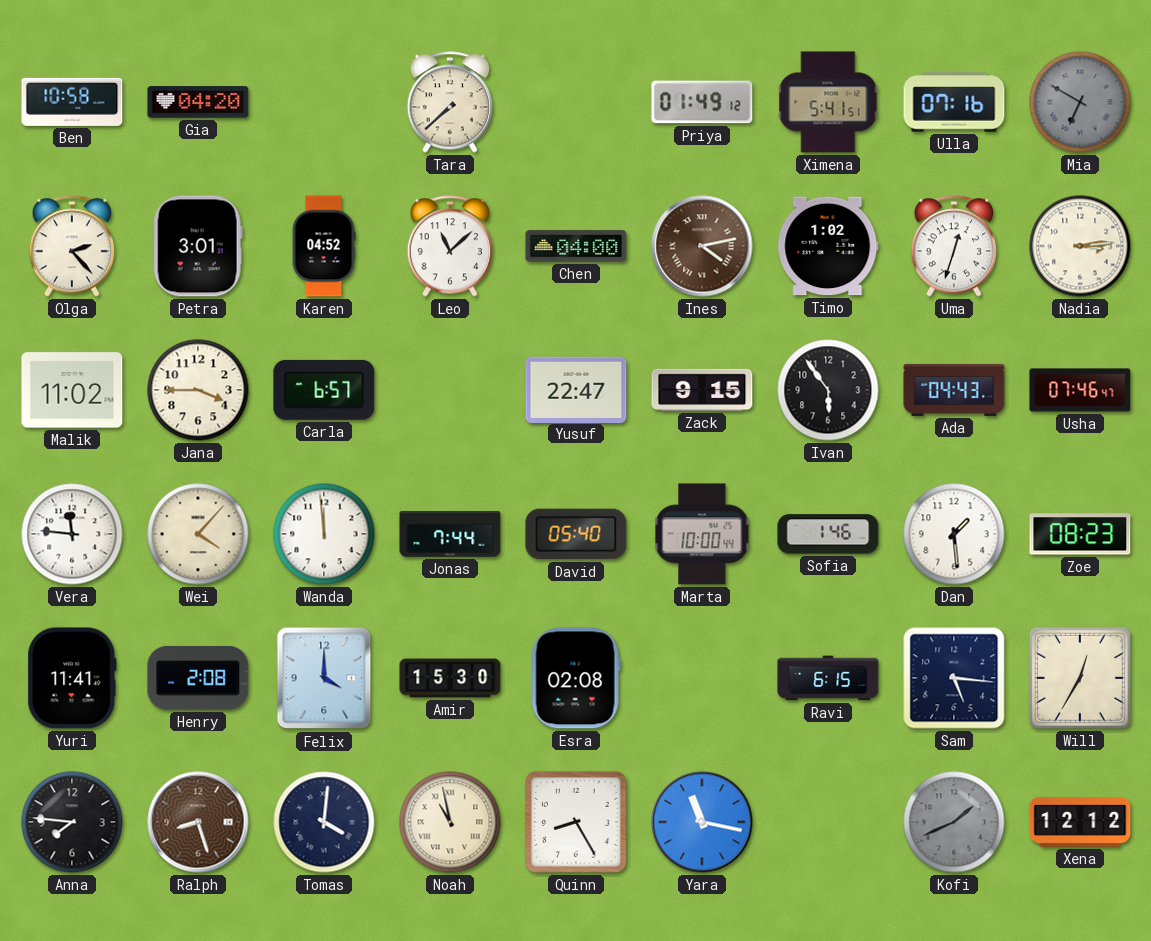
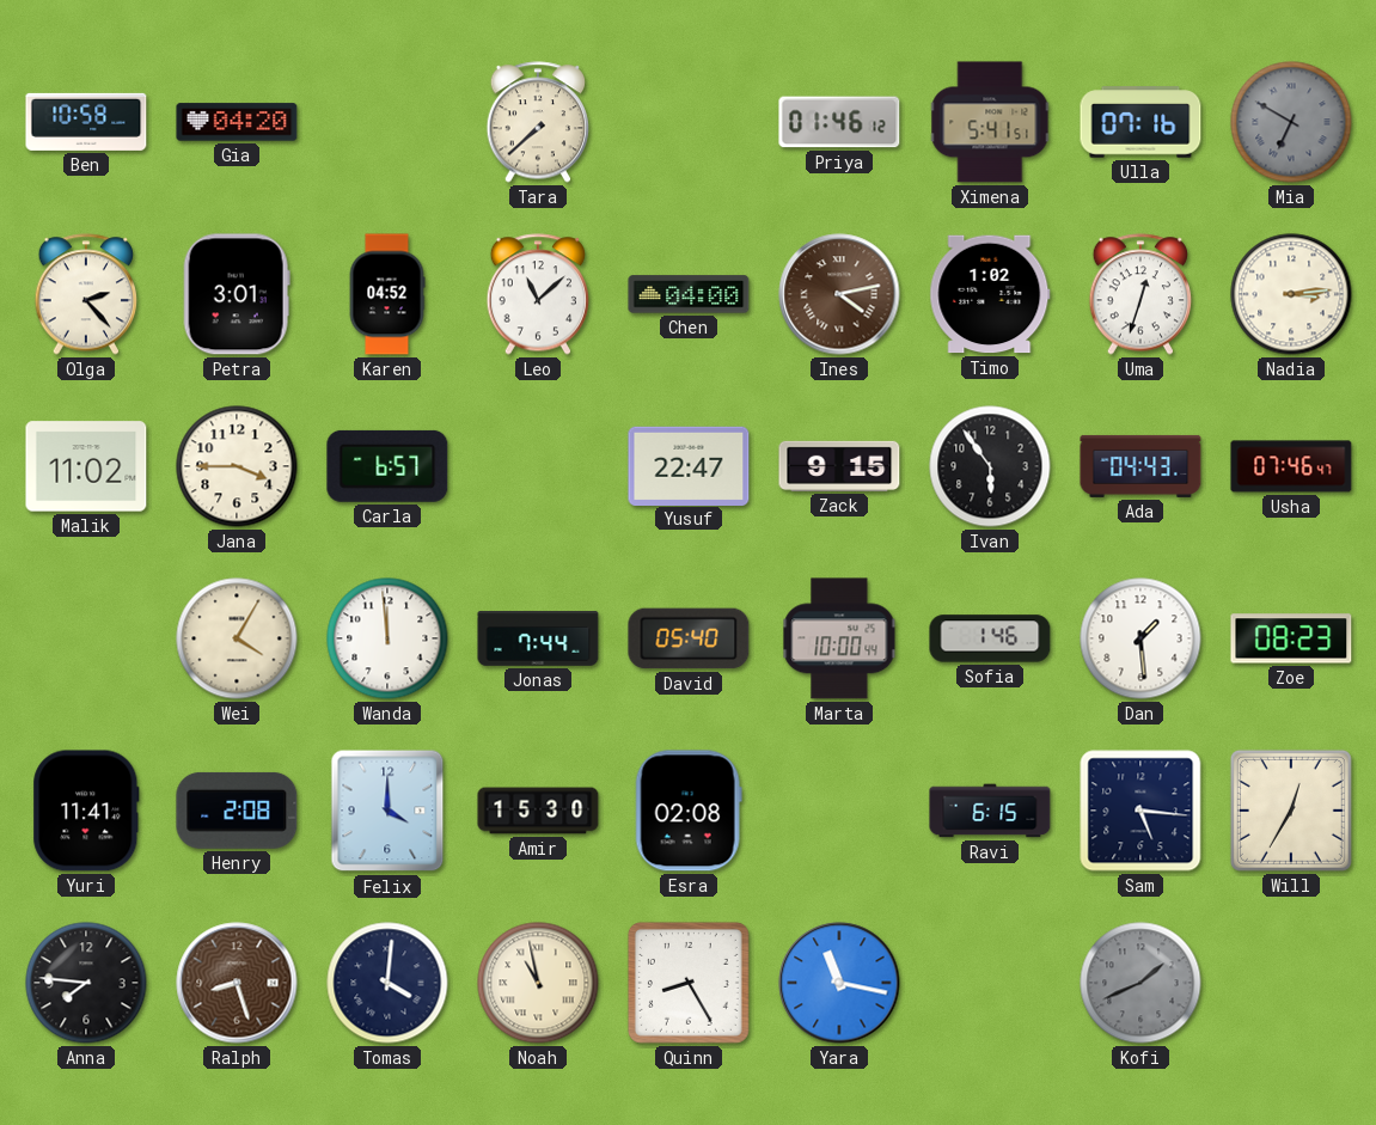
Priya: 01:49 -> 01:46 (839, 122)
Vera: 11:46 -> none (72, 534)
Wei: 4:07 -> 4:05 (237, 638)
Xena: 12:12 -> none (1080, 822)
